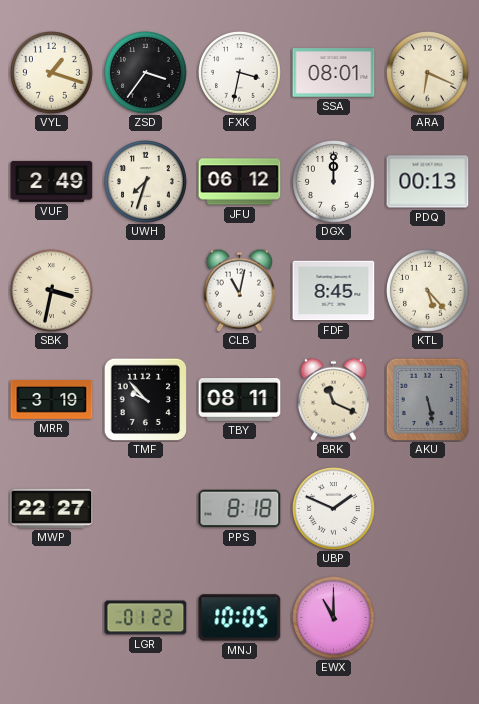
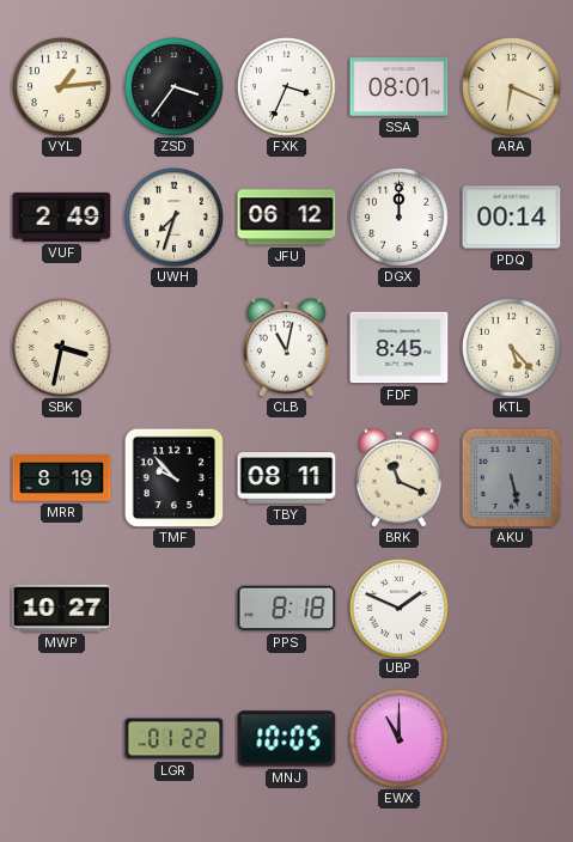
VYL: 1:18 -> 1:14 (62, 87)
FXK: 3:32 -> 3:34 (287, 87)
PDQ: 00:13 -> 00:14 (512, 218)
MRR: 3:19 -> 8:19 (62, 478)
MWP: 22:27 -> 10:27 (62, 608)
